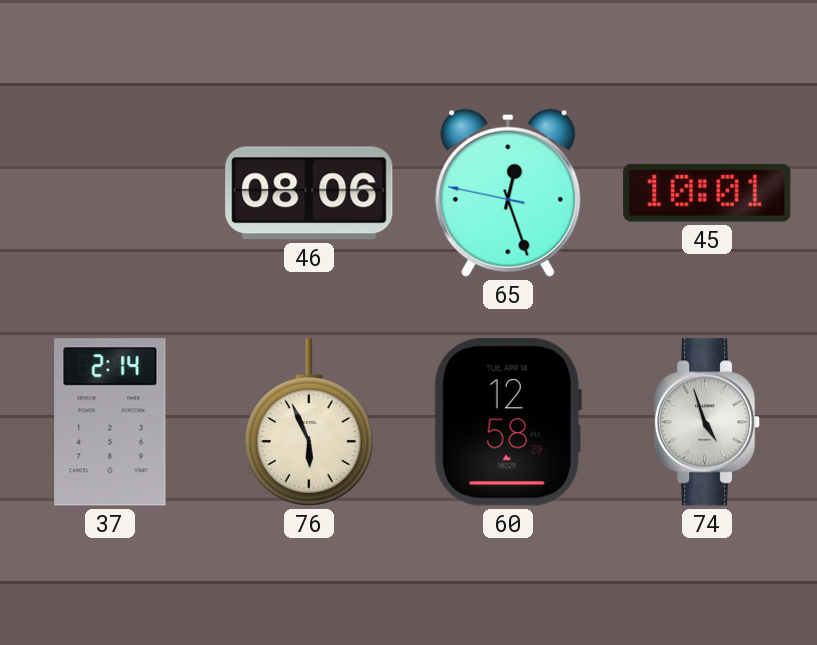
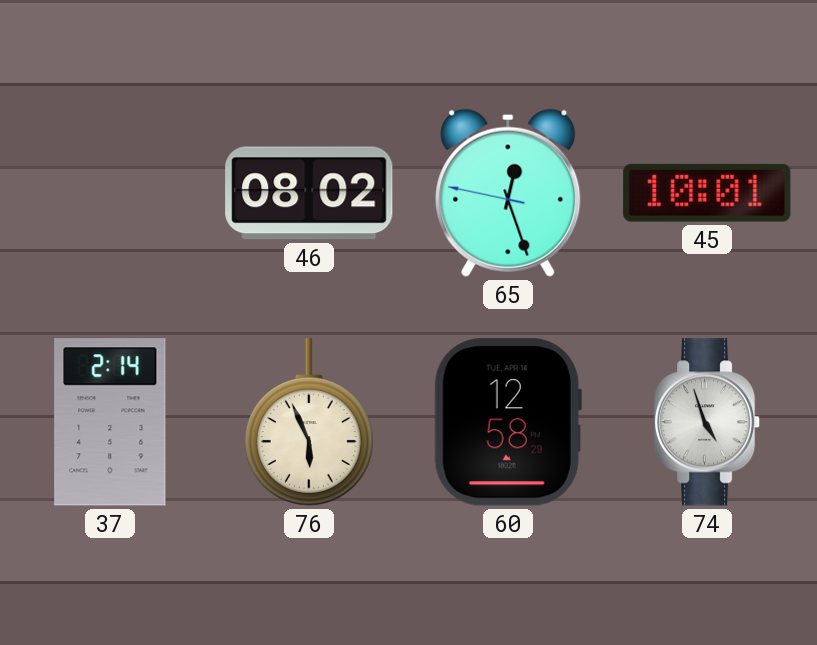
46: 08:06 -> 08:02 (309, 193)
